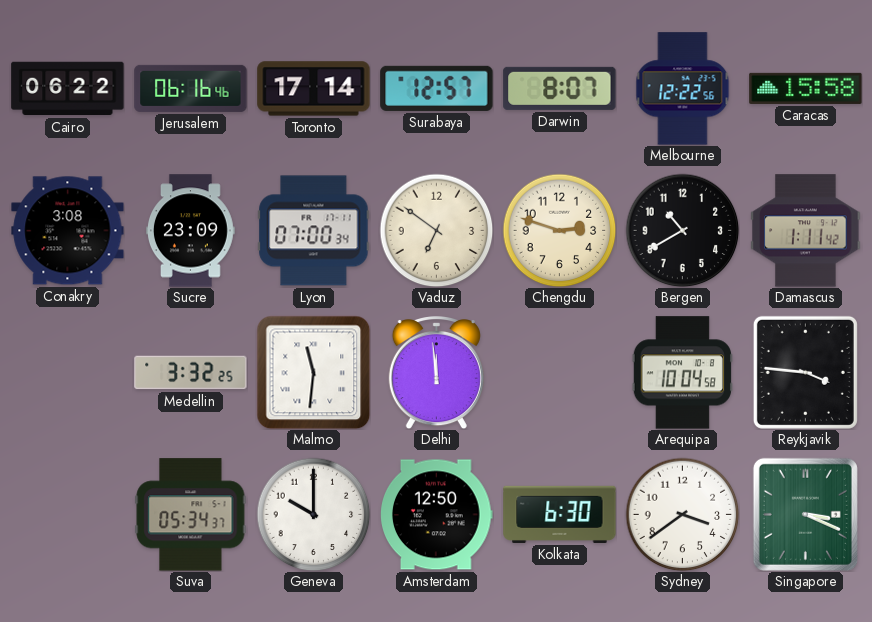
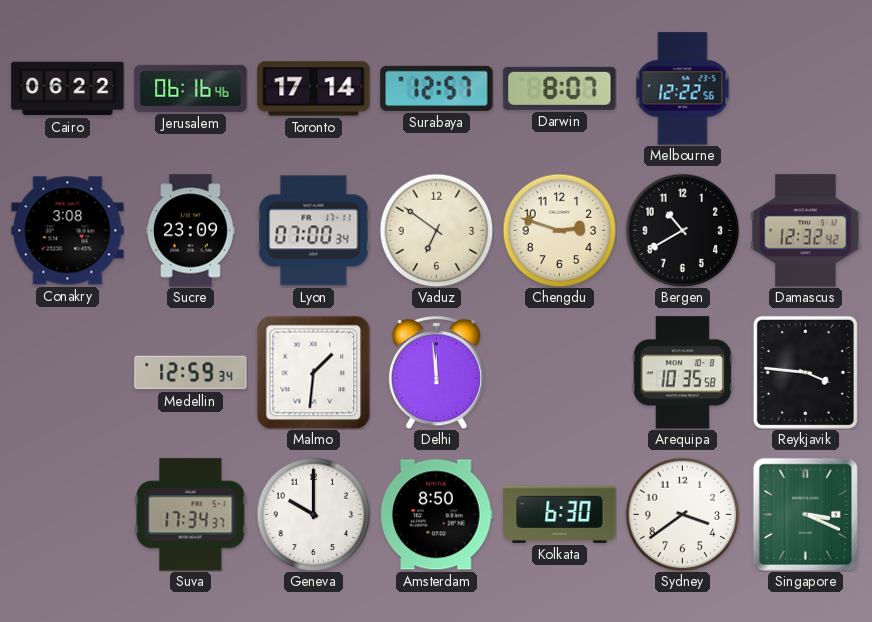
Caracas: 15:58 -> none (806, 88)
Damascus: 1:11 -> 12:32 (806, 231)
Medellin: 3:32 -> 12:59 (191, 373)
Malmo: 11:31 -> 1:31 (313, 372)
Arequipa: 10:04 -> 10:35 (682, 373)
Suva: 05:34 -> 17:34 (191, 515)
Amsterdam: 12:50 -> 8:50 (437, 515)
